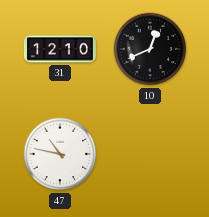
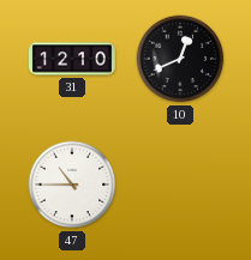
47: 10:47 -> 10:45 (72, 185)
